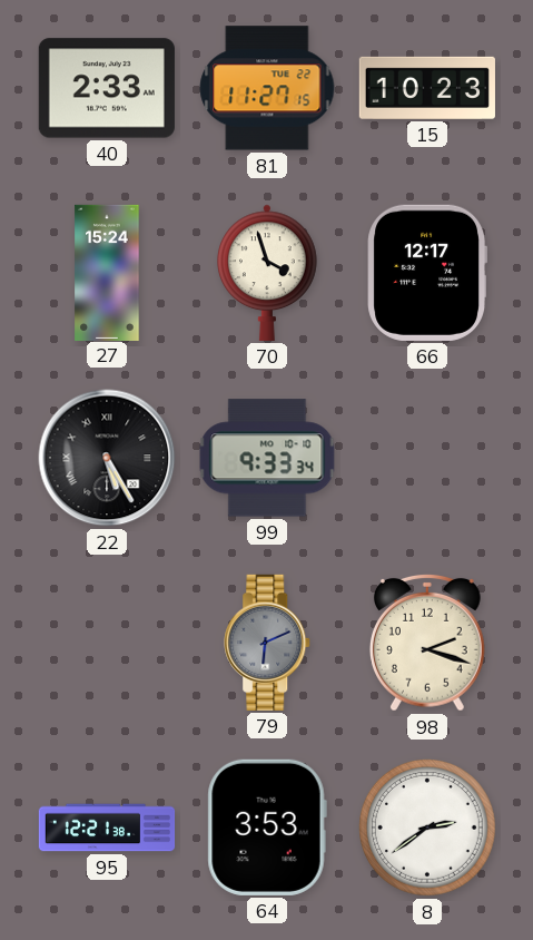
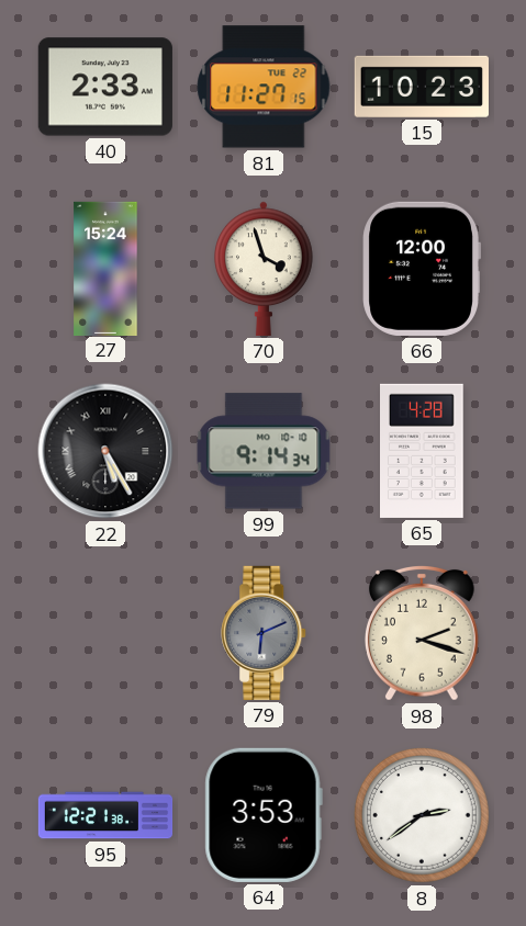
66: 12:17 -> 12:00 (422, 269)
99: 9:33 -> 9:14 (264, 451)
65: none -> 4:28 (423, 451)
